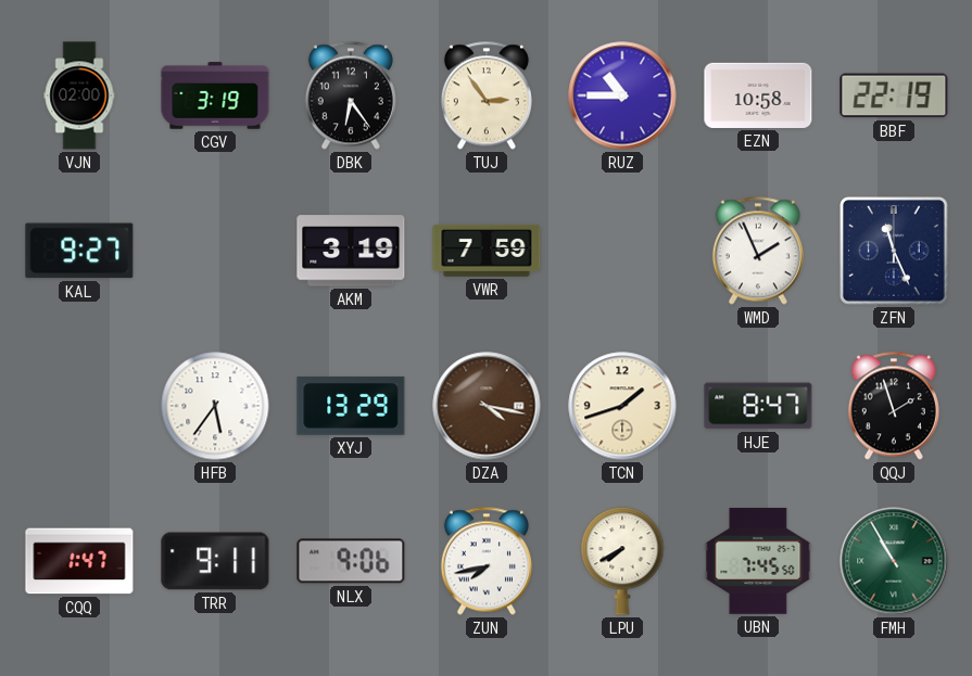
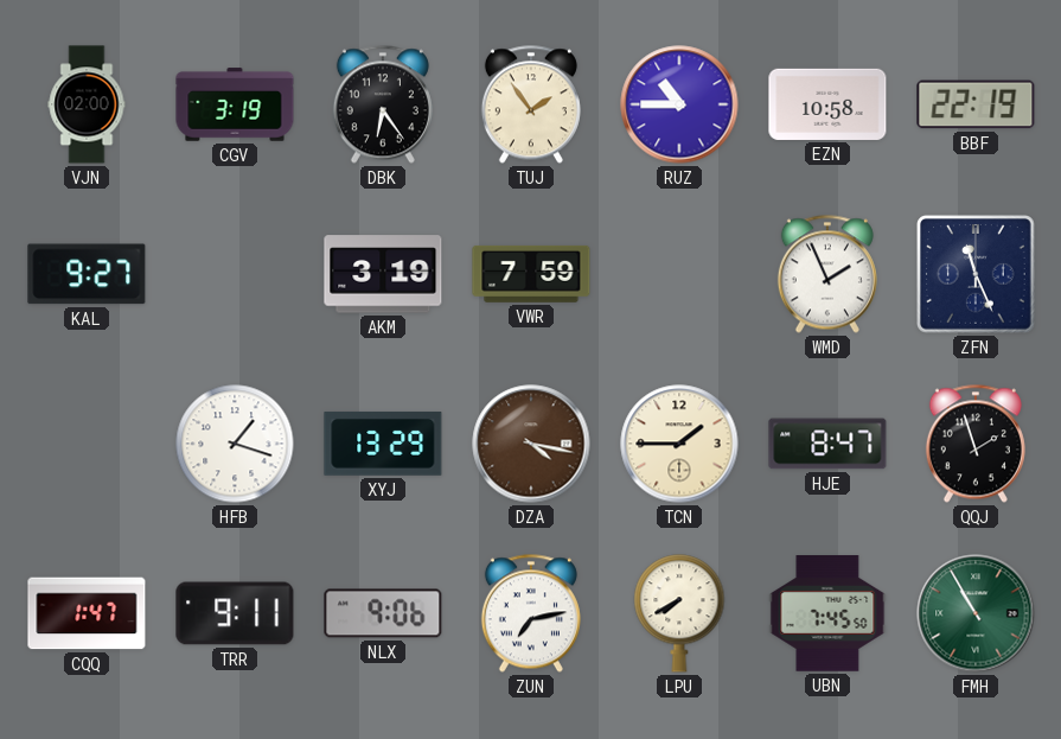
TUJ: 2:54 -> 1:54 (531, 104)
HFB: 5:36 -> 1:18 (235, 444)
TCN: 1:42 -> 1:45 (679, 444)
ZUN: 7:43 -> 7:13 (531, 613)
